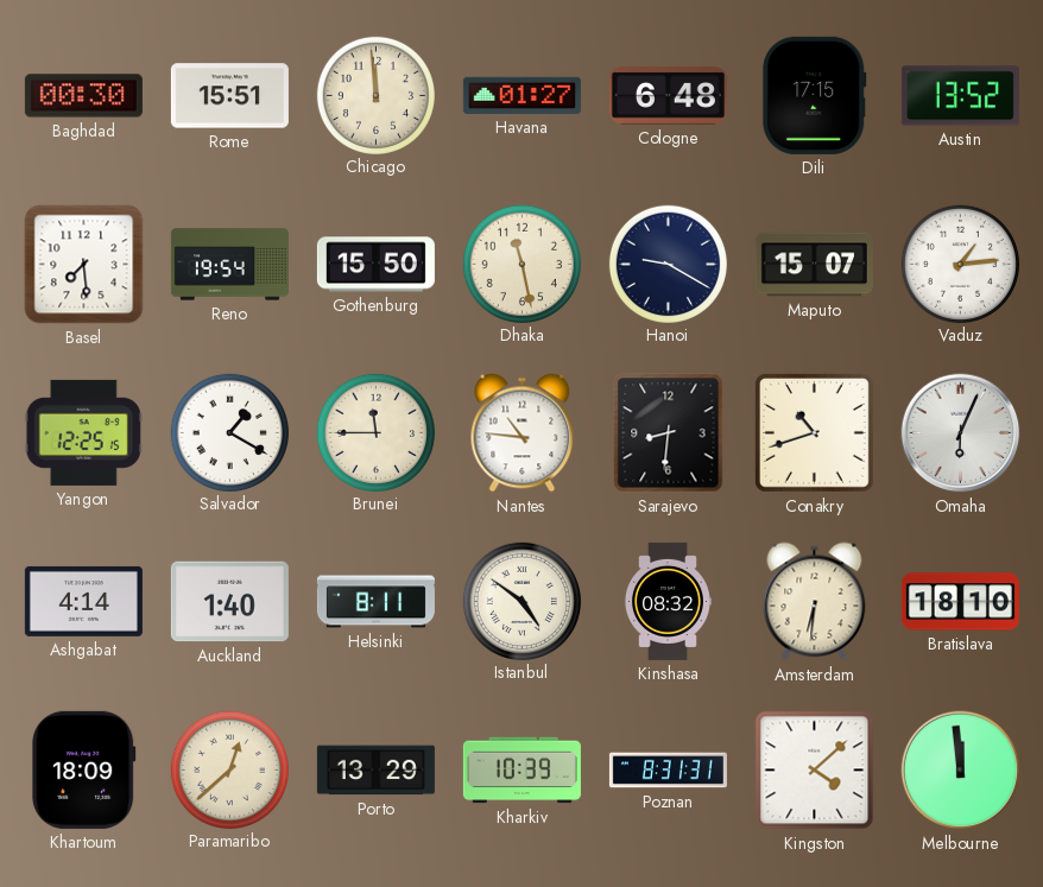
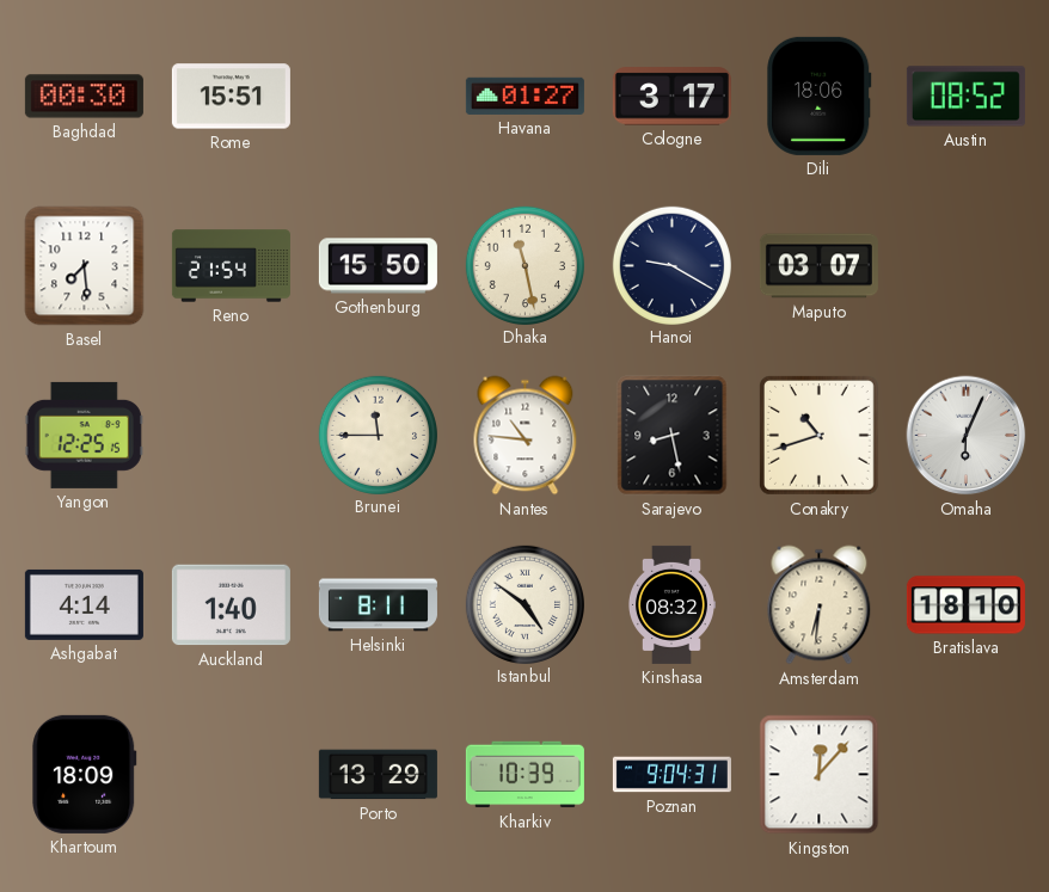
Chicago: 11:59 -> none (375, 95)
Cologne: 6:48 -> 3:17 (671, 97)
Dili: 17:15 -> 18:06 (820, 96)
Austin: 13:52 -> 08:52 (965, 97)
Reno: 19:54 -> 21:54 (231, 266)
Maputo: 15:07 -> 03:07 (818, 266)
Vaduz: 1:14 -> none (960, 264)
Salvador: 1:20 -> none (229, 432)
Sarajevo: 8:31 -> 8:28 (673, 436)
Paramaribo: 12:38 -> none (229, 769)
Poznan: 8:31 -> 9:04 (671, 775)
Kingston: 4:08 -> 12:07 (820, 775)
Melbourne: 11:59 -> none (961, 771)
